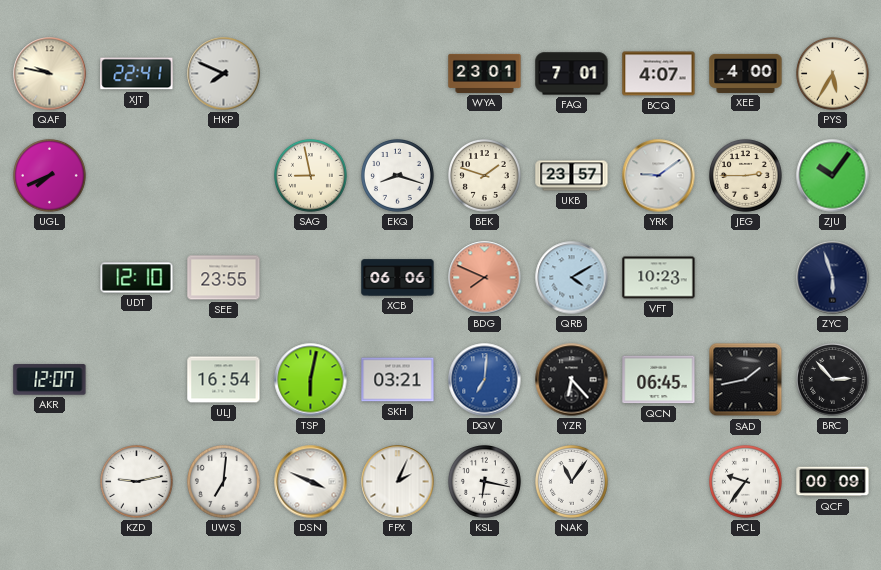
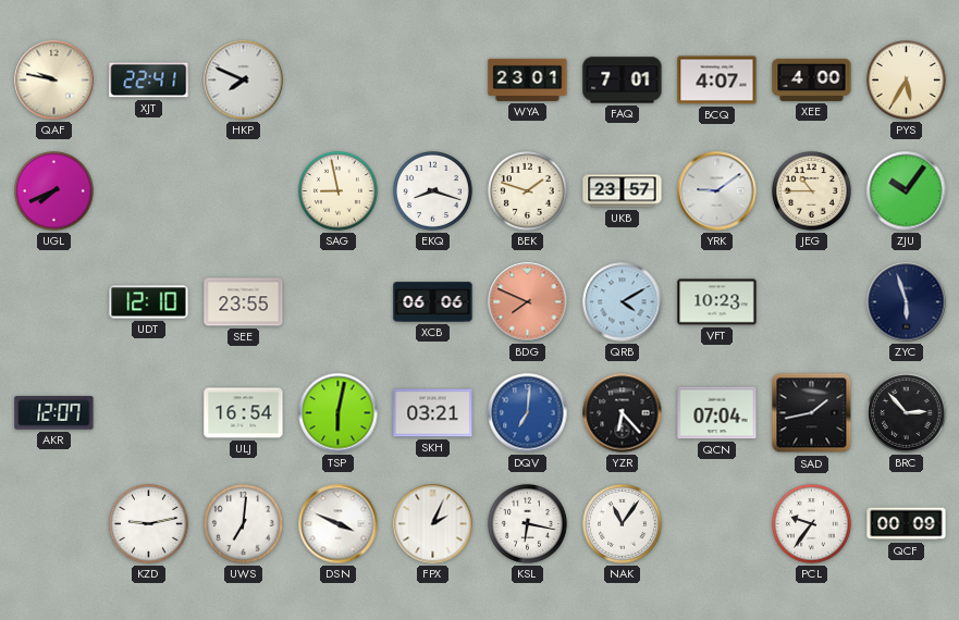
JEG: 2:45 -> 10:45 (812, 191)
QCN: 06:45 -> 07:04 (717, 413)
